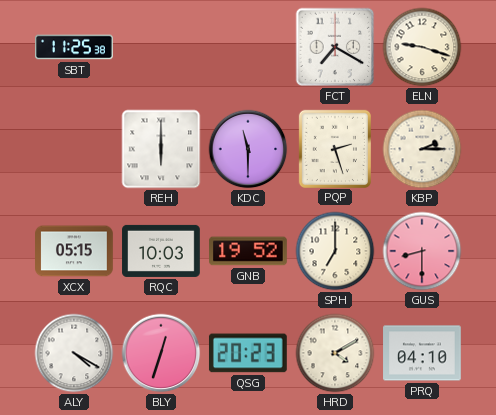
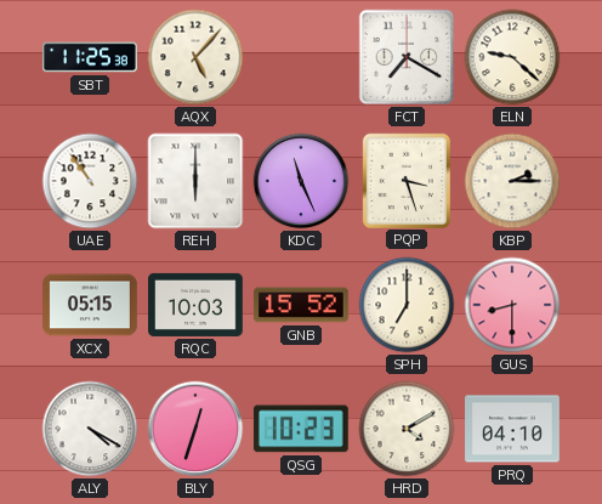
AQX: none -> 5:07 (195, 57)
ELN: 9:18 -> 9:22 (512, 57)
UAE: none -> 10:54 (90, 181)
KDC: 11:30 -> 11:26 (301, 181)
PQP: 2:27 -> 3:27 (407, 180)
GNB: 19:52 -> 15:52 (301, 305)
QSG: 20:23 -> 10:23 (301, 429)
